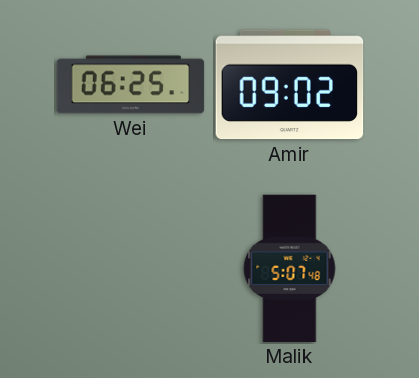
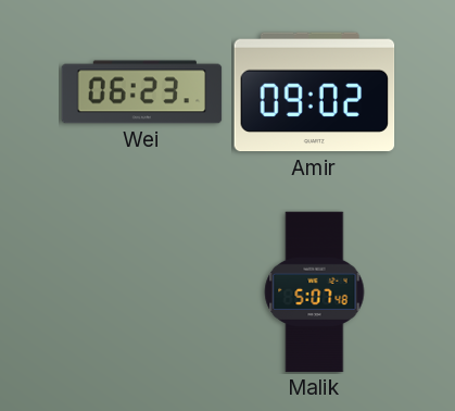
Wei: 06:25 -> 06:23 (142, 92)
